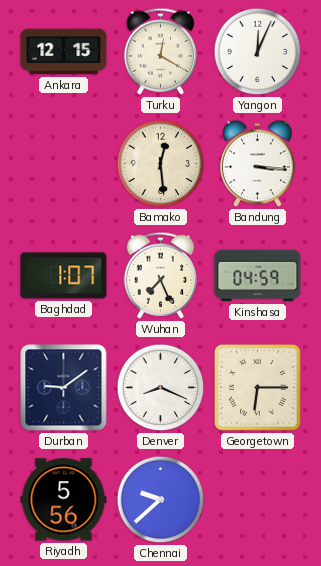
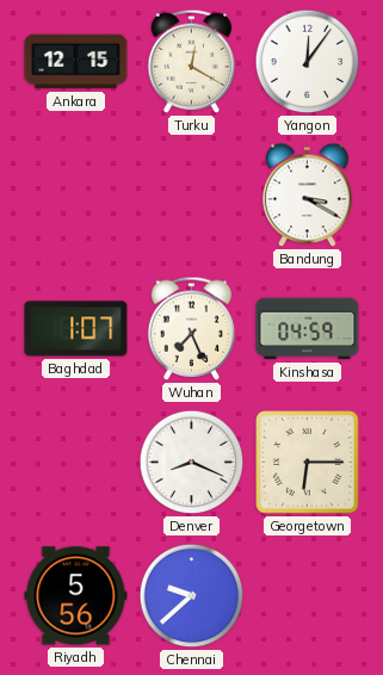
Yangon: 12:04 -> 12:06 (308, 62)
Bamako: 12:29 -> none (161, 164)
Bandung: 3:16 -> 3:20 (308, 196)
Durban: 9:09 -> none (64, 388)
